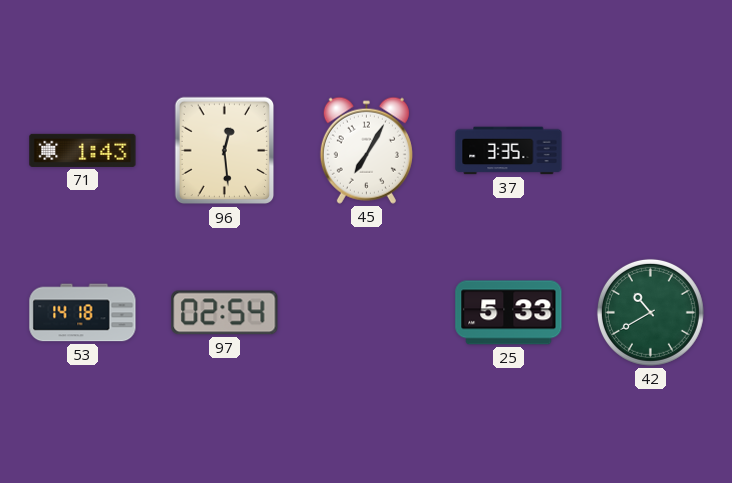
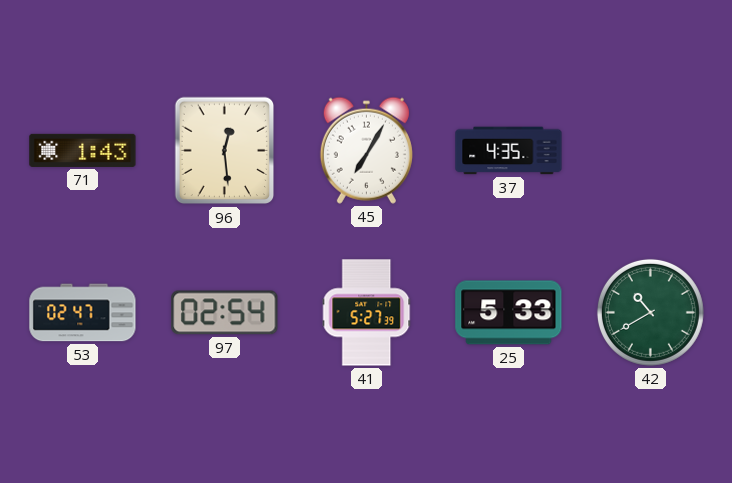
37: 3:35 -> 4:35 (509, 151)
53: 14:18 -> 02:47 (83, 313)
41: none -> 5:27 (367, 313)
